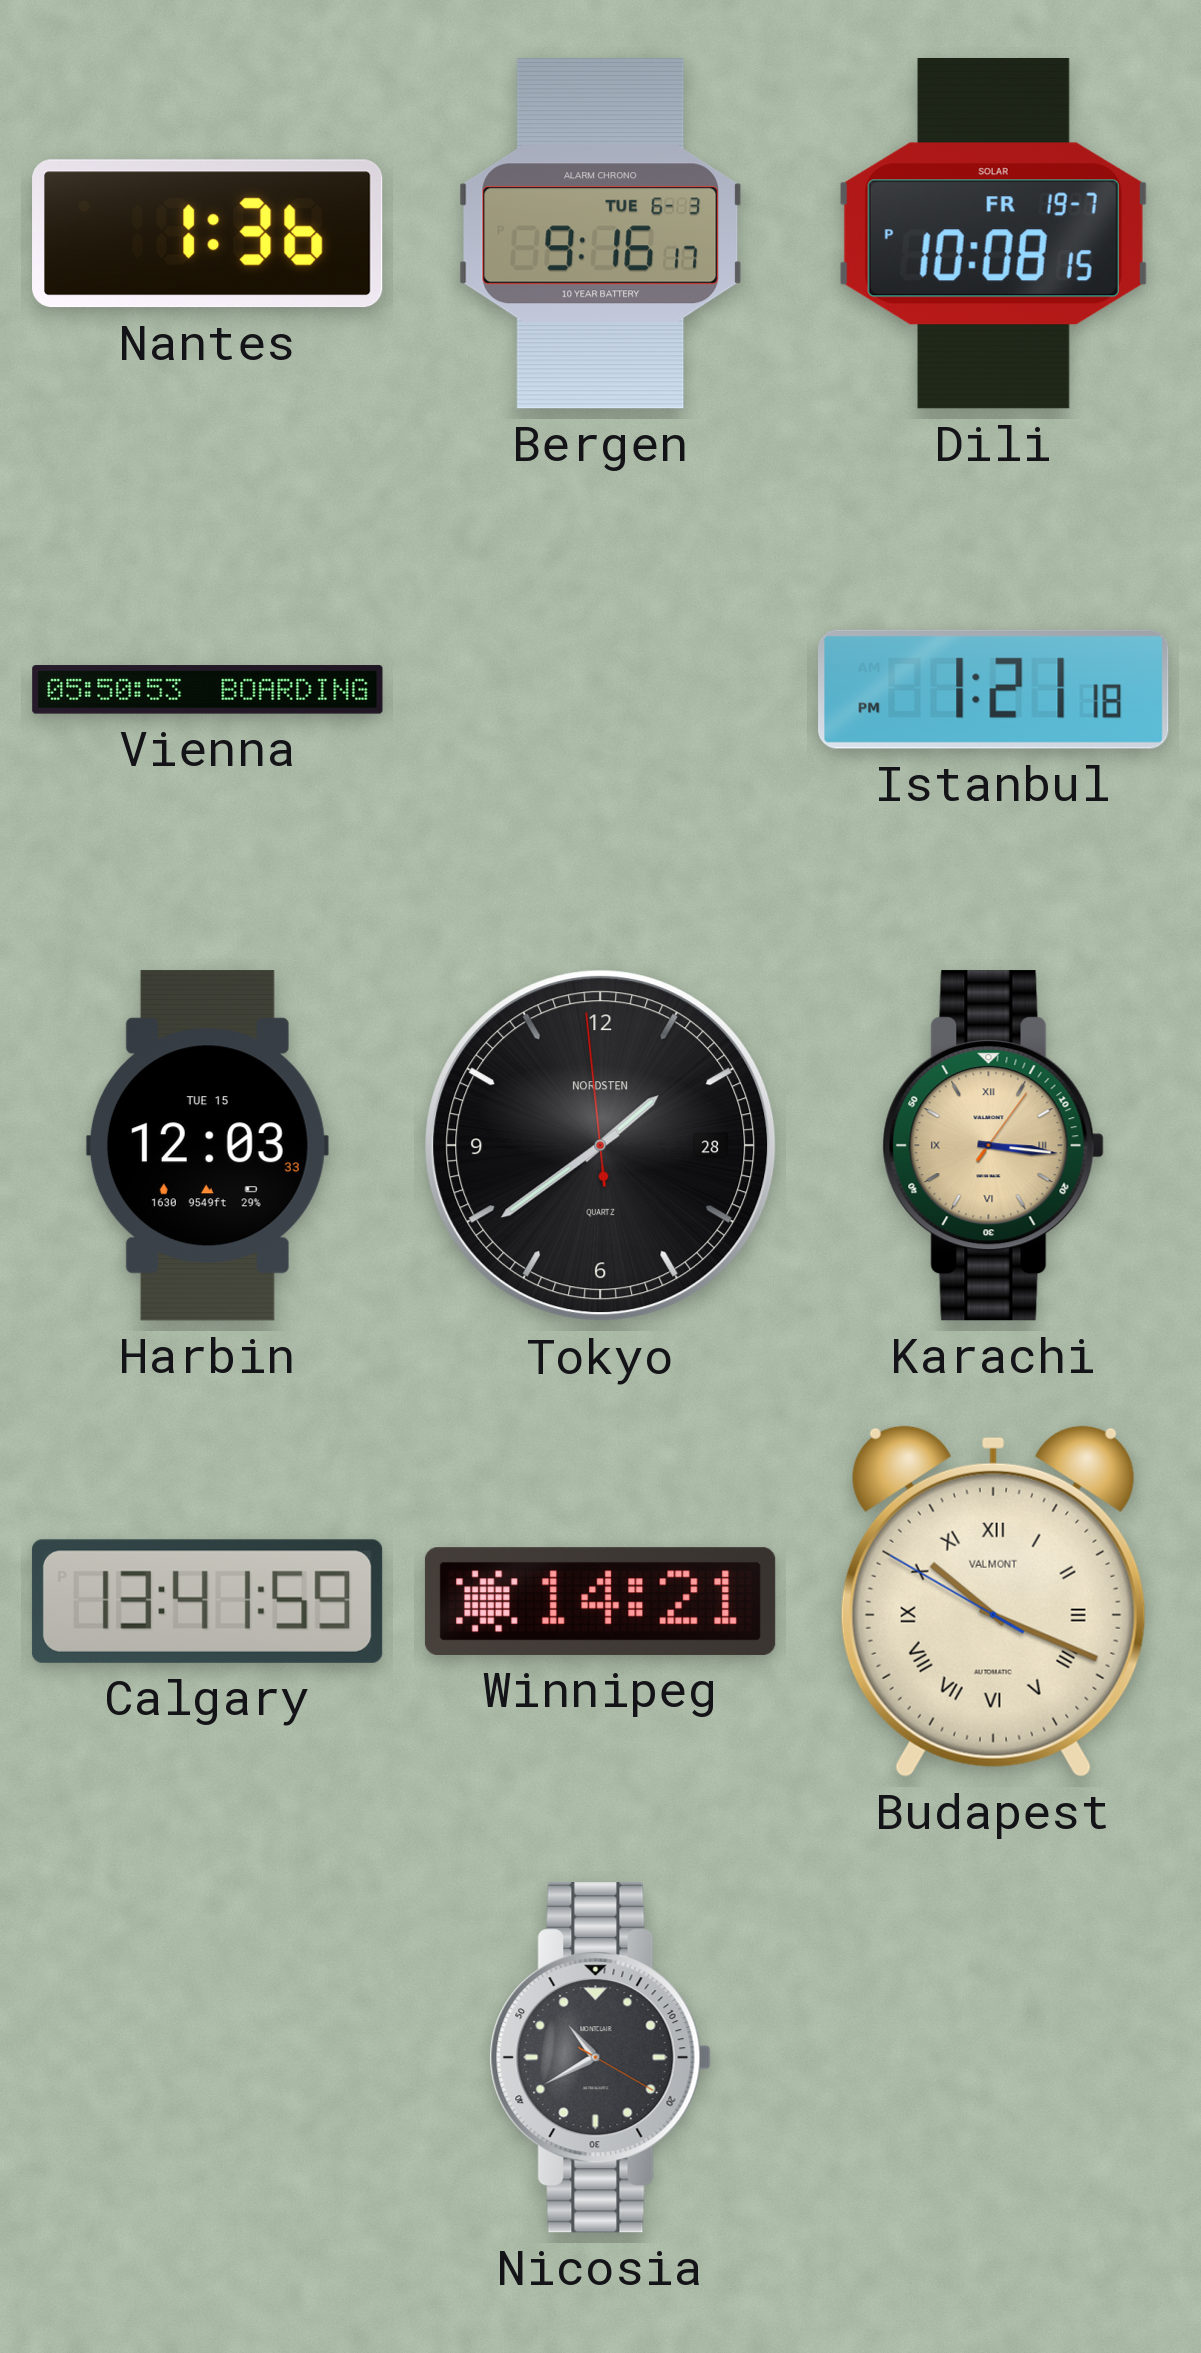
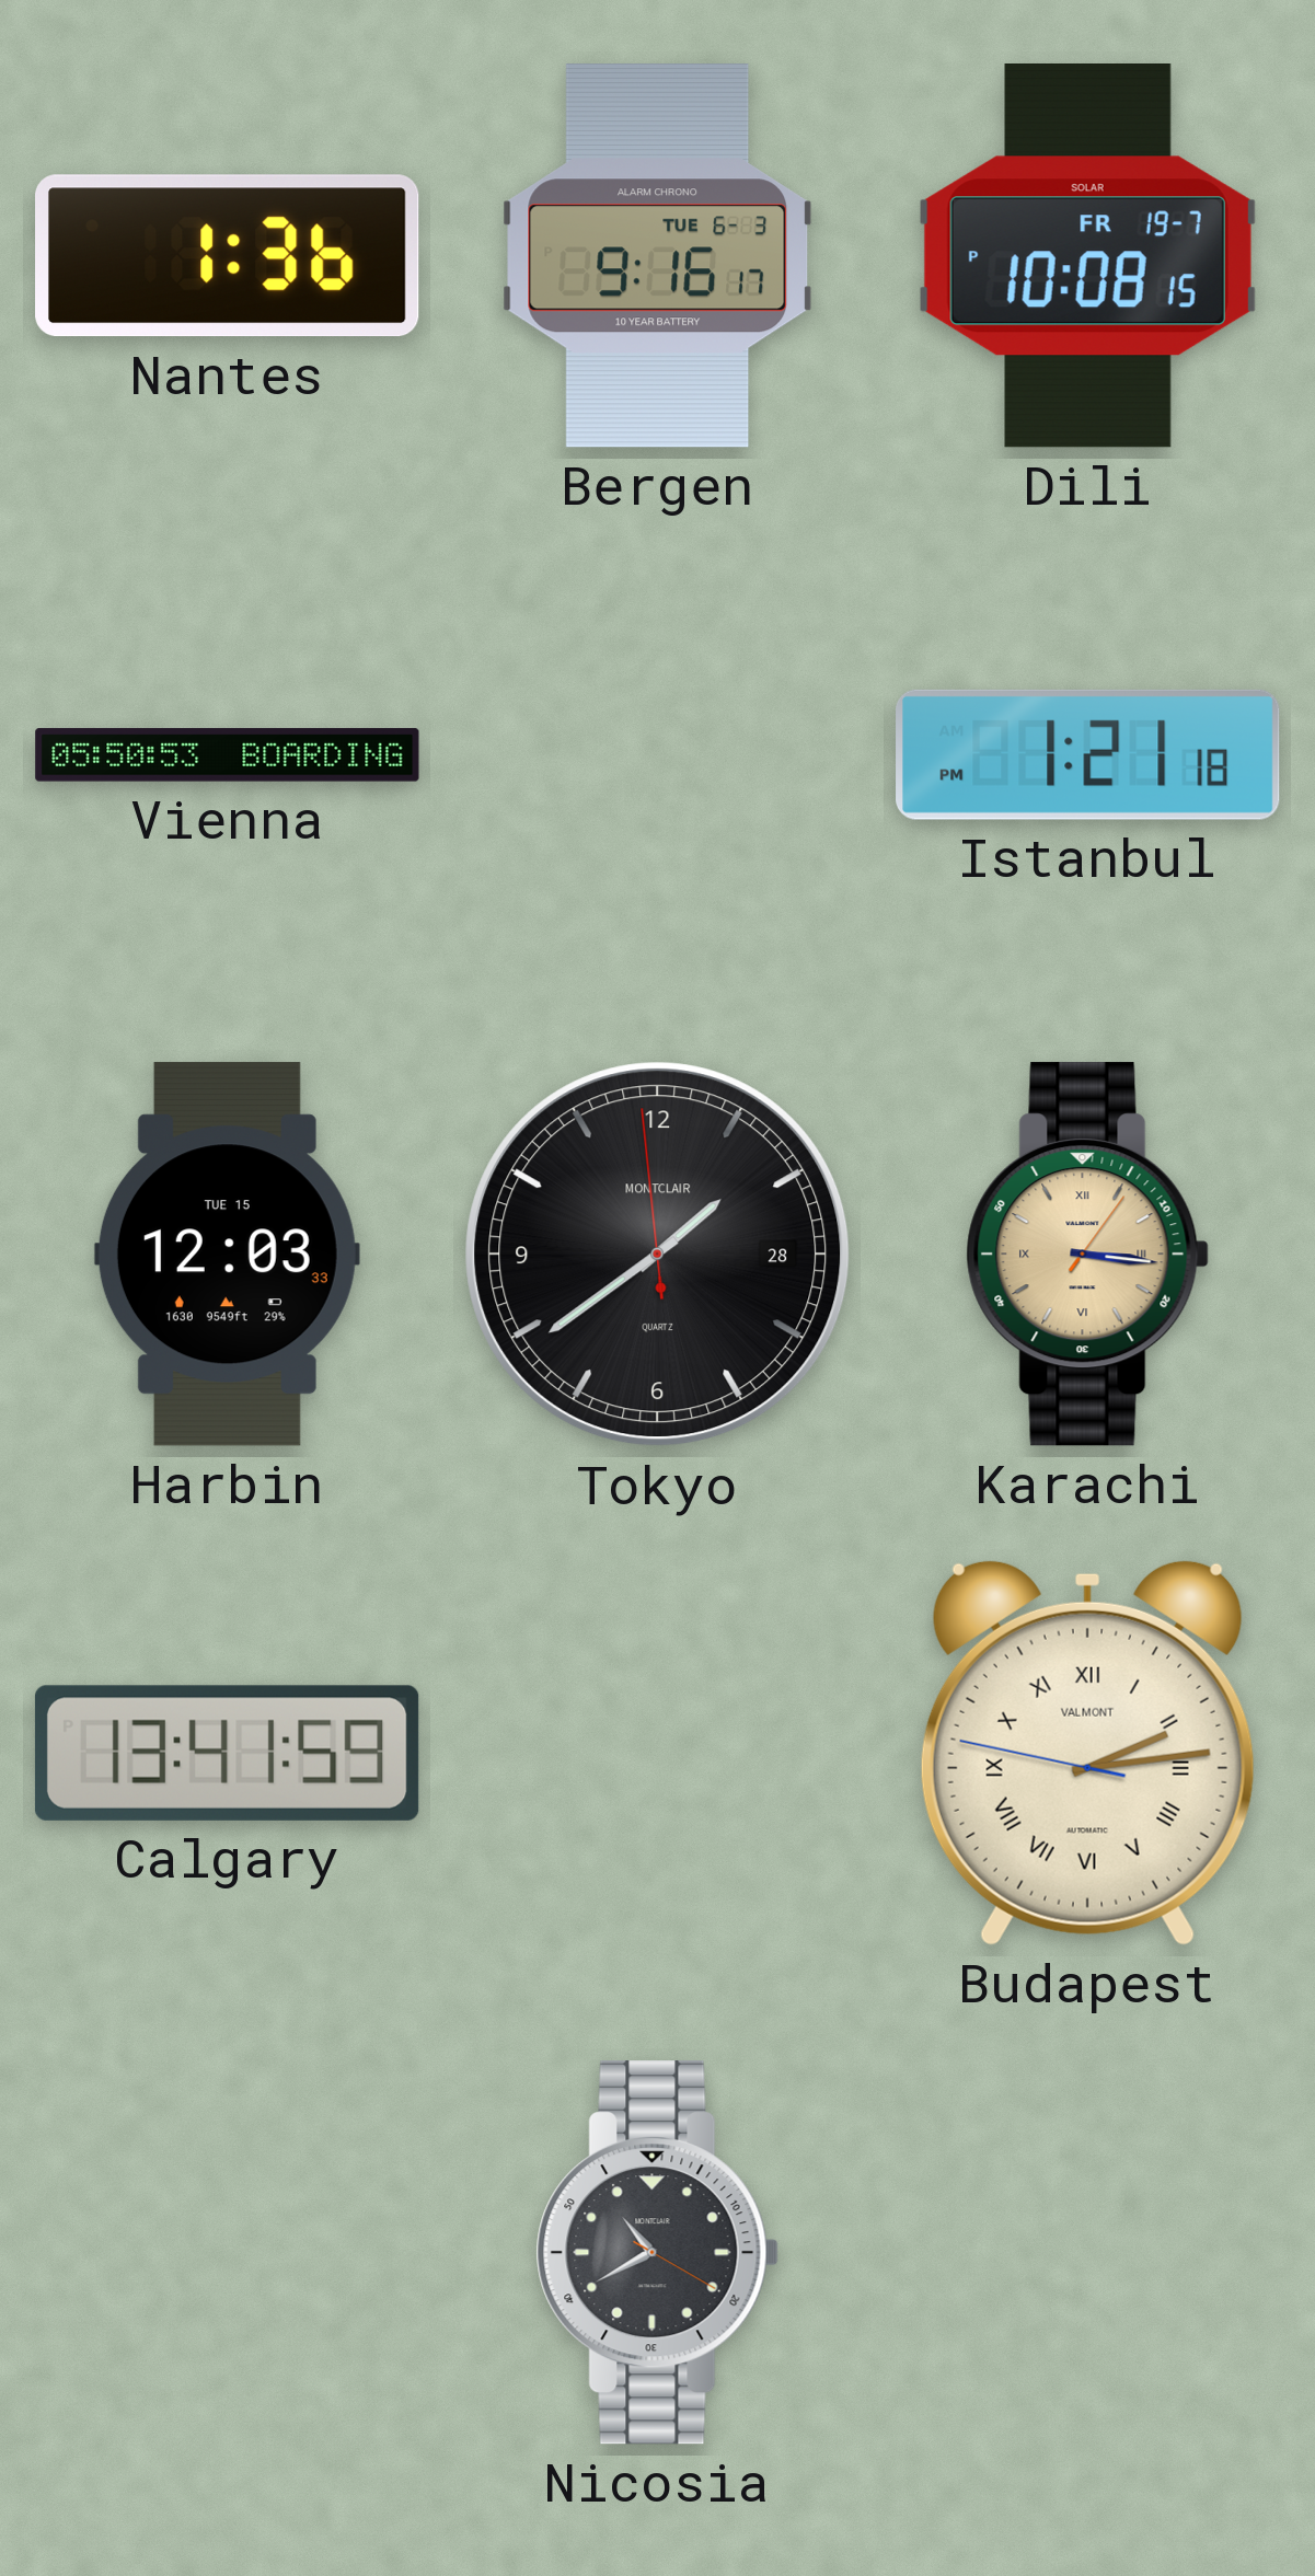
Tokyo brand: NORDSTEN -> MONTCLAIR (658, 1255)
Winnipeg: 14:21 -> none (600, 1601)
Budapest: 10:18 -> 2:13 (1087, 1753)
